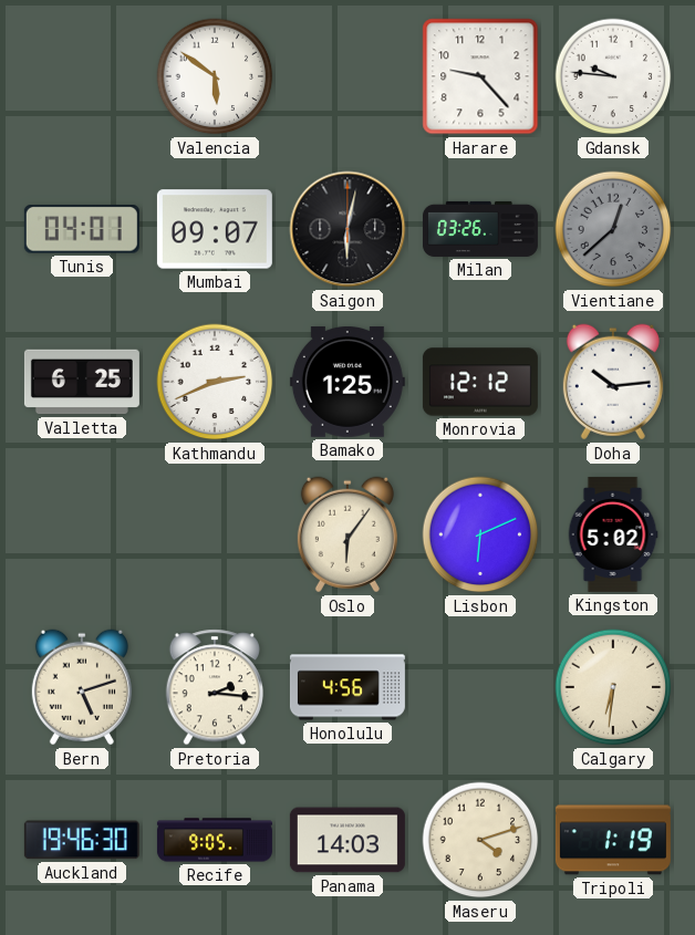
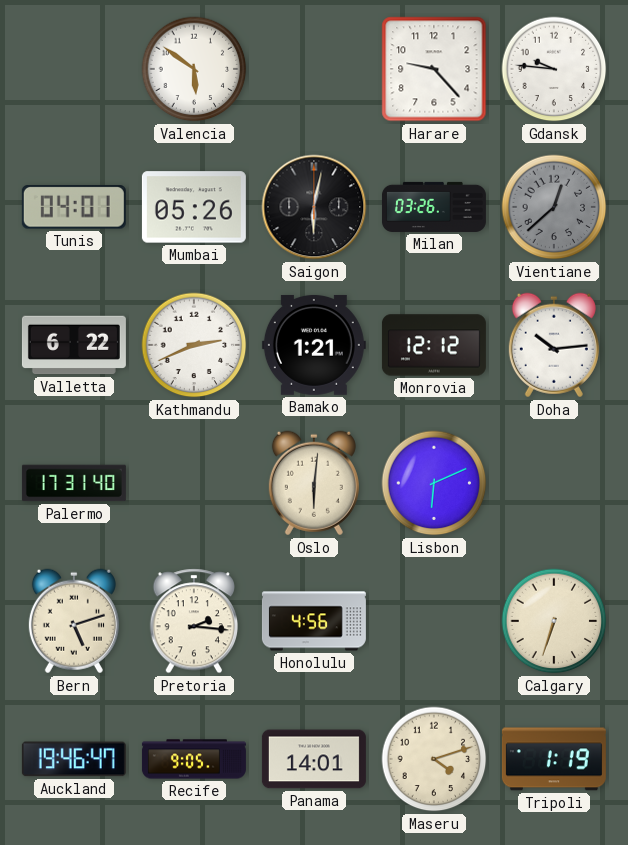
Mumbai: 09:07 -> 05:26 (194, 207)
Valletta: 6:25 -> 6:22 (74, 345)
Bamako: 1:25 -> 1:21 (314, 345)
Palermo: none -> 17:31 (74, 483)
Oslo: 6:06 -> 6:01 (314, 483)
Kingston: 5:02 -> none (613, 534)
Calgary: 6:31 -> 6:33 (554, 621)
Auckland: 19:46:30 -> 19:46:47 (74, 759)
Panama: 14:03 -> 14:01 (314, 759)
